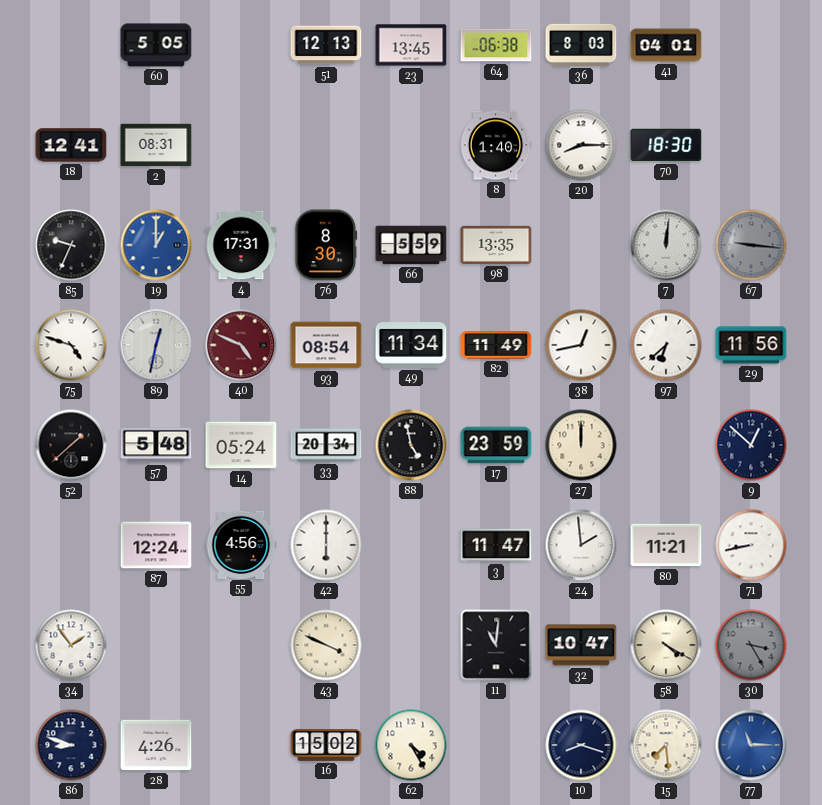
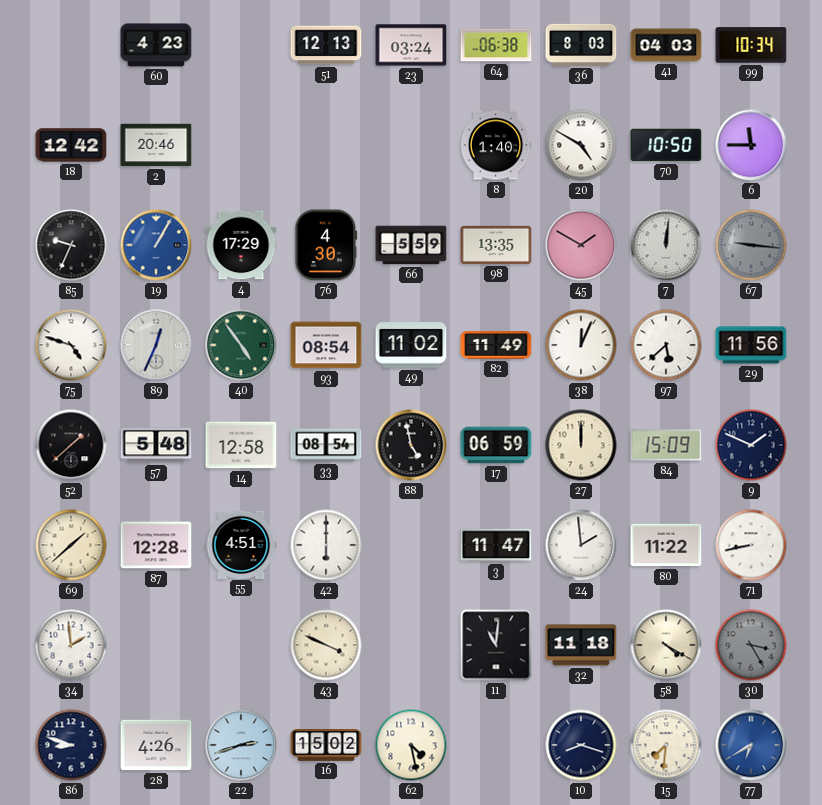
60: 5:05 -> 4:23 (156, 45)
23: 13:45 -> 03:24 (411, 45)
41: 04:01 -> 04:03 (666, 45)
99: none -> 10:34 (751, 45)
18: 12:41 -> 12:42 (71, 145)
2: 08:31 -> 20:46 (156, 145)
20: 8:15 -> 4:50 (581, 145)
70: 18:30 -> 10:50 (666, 145)
6: none -> 11:45 (751, 145)
19: 1:00 -> 1:05 (156, 245)
4: 17:31 -> 17:29 (241, 245)
76: 8:30 -> 4:30 (326, 245)
45: none -> 1:50 (581, 245)
89: 12:32 -> 12:34 (156, 345)
40: 4:49 -> 4:54 (241, 345)
40 dial: burgundy -> green (241, 345)
49: 11:34 -> 11:02 (411, 345)
38: 12:43 -> 12:04 (581, 345)
97: 6:38 -> 5:38 (666, 345)
14: 05:24 -> 12:58 (241, 445)
33: 20:34 -> 08:54 (326, 445)
17: 23:59 -> 06:59 (496, 445)
84: none -> 15:09 (666, 445)
9: 12:52 -> 1:49 (751, 445)
69: none -> 1:38 (71, 545)
87: 12:24 -> 12:28 (156, 545)
55: 4:56 -> 4:51 (241, 544)
80: 11:21 -> 11:22 (666, 545)
34: 1:54 -> 1:59 (71, 645)
32: 10:47 -> 11:18 (581, 645)
22: none -> 2:42 (241, 745)
62: 4:25 -> 4:28 (411, 745)
15: 7:29 -> 7:31 (666, 745)
77: 11:15 -> 6:40 (751, 745)
